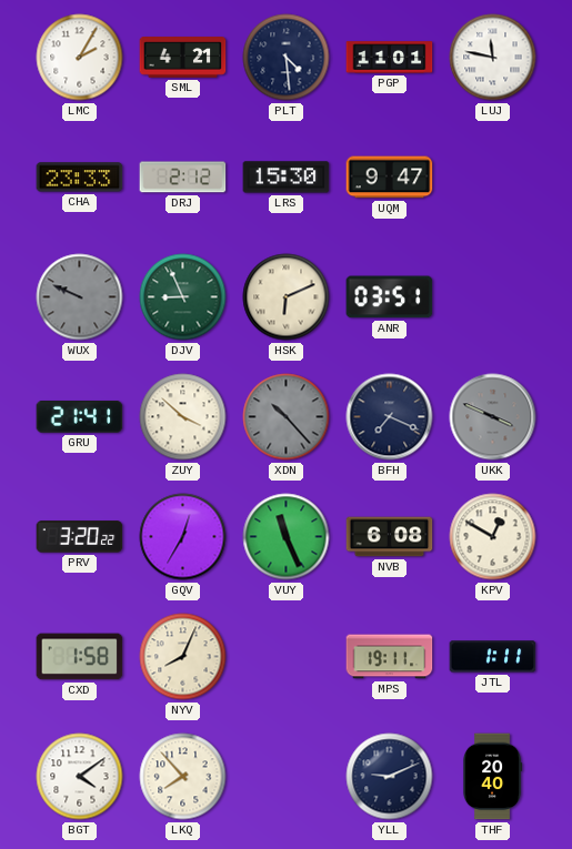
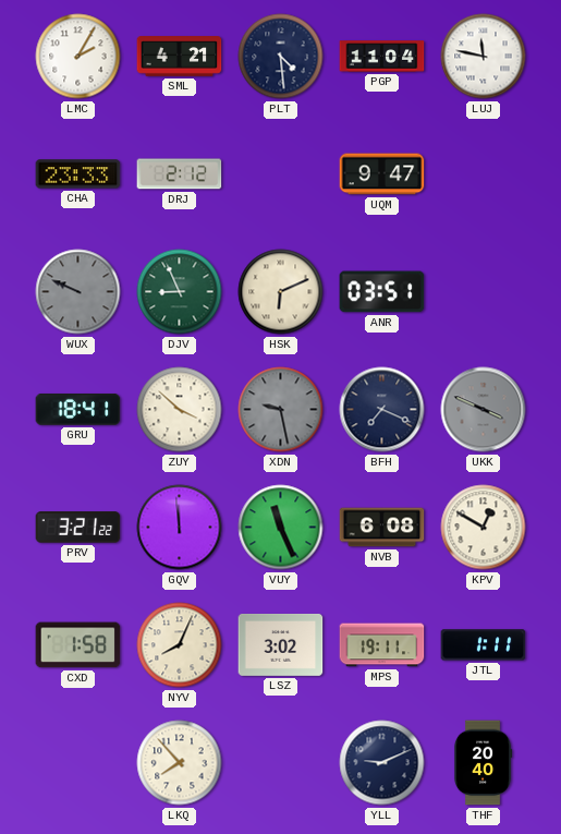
PGP: 11:01 -> 11:04 (382, 57)
LRS: 15:30 -> none (287, 178)
GRU: 21:41 -> 18:41 (78, 410)
XDN: 10:23 -> 9:28 (281, 410)
PRV: 3:20 -> 3:21 (78, 528)
GQV: 12:35 -> 11:59 (180, 528)
LSZ: none -> 3:02 (281, 644)
BGT: 4:09 -> none (80, 777)
